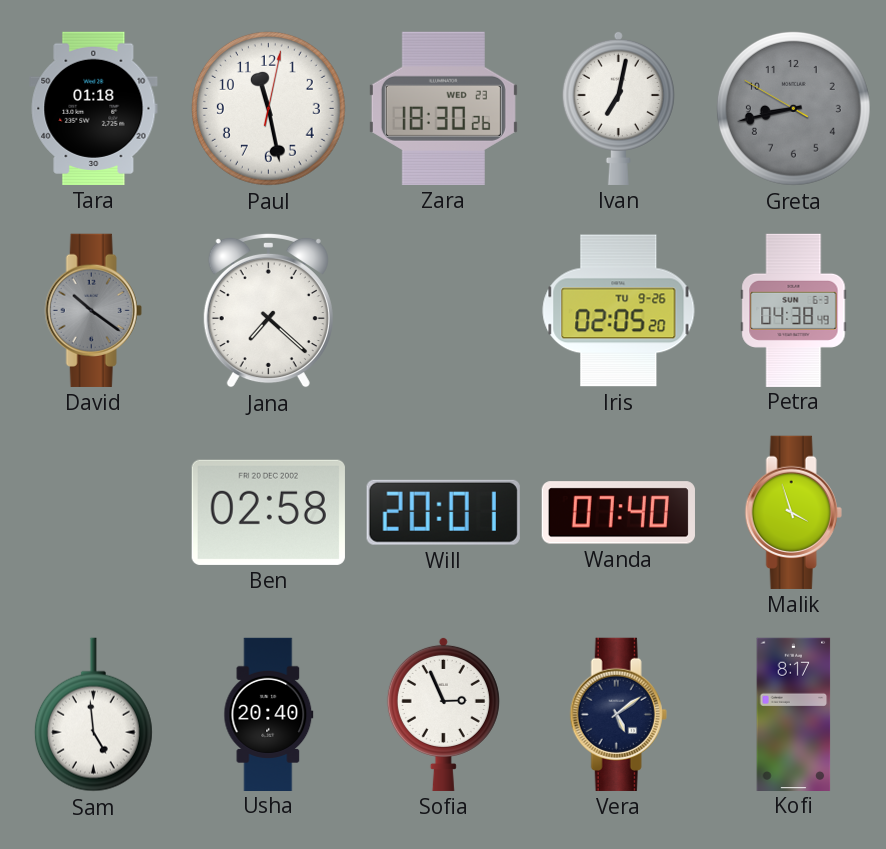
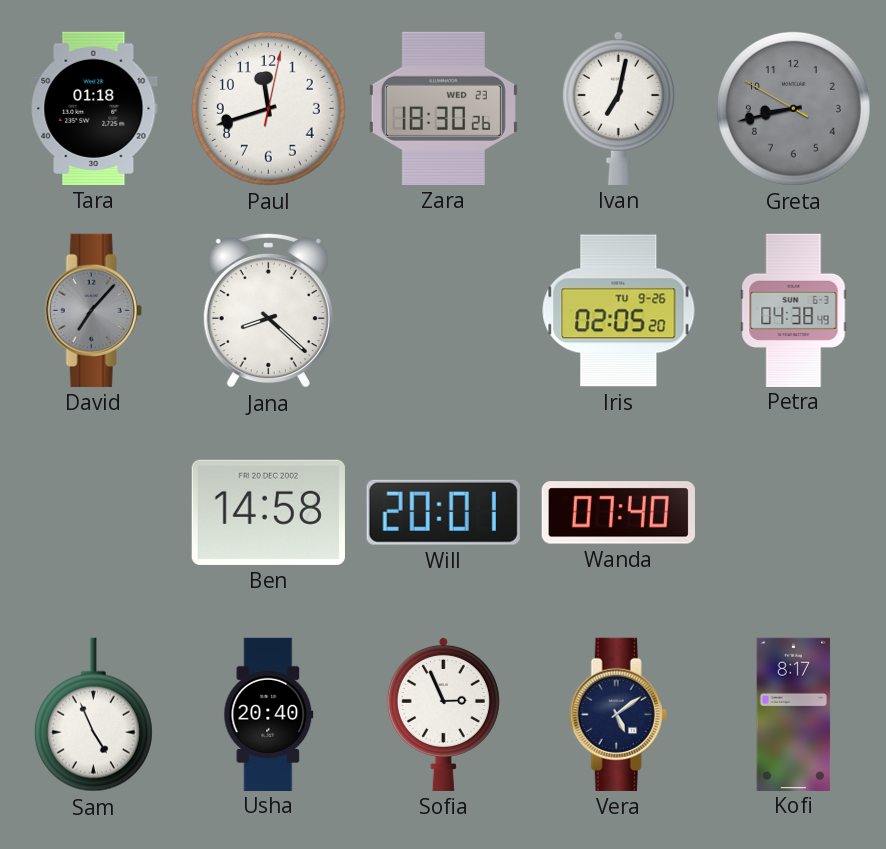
Paul: 11:28 -> 11:42 (268, 108)
David: 10:21 -> 7:07 (93, 310)
Jana: 7:22 -> 8:22 (268, 310)
Ben: 02:58 -> 14:58 (268, 512)
Malik: 3:57 -> none (793, 512)
Sam: 4:59 -> 4:56 (93, 715)
